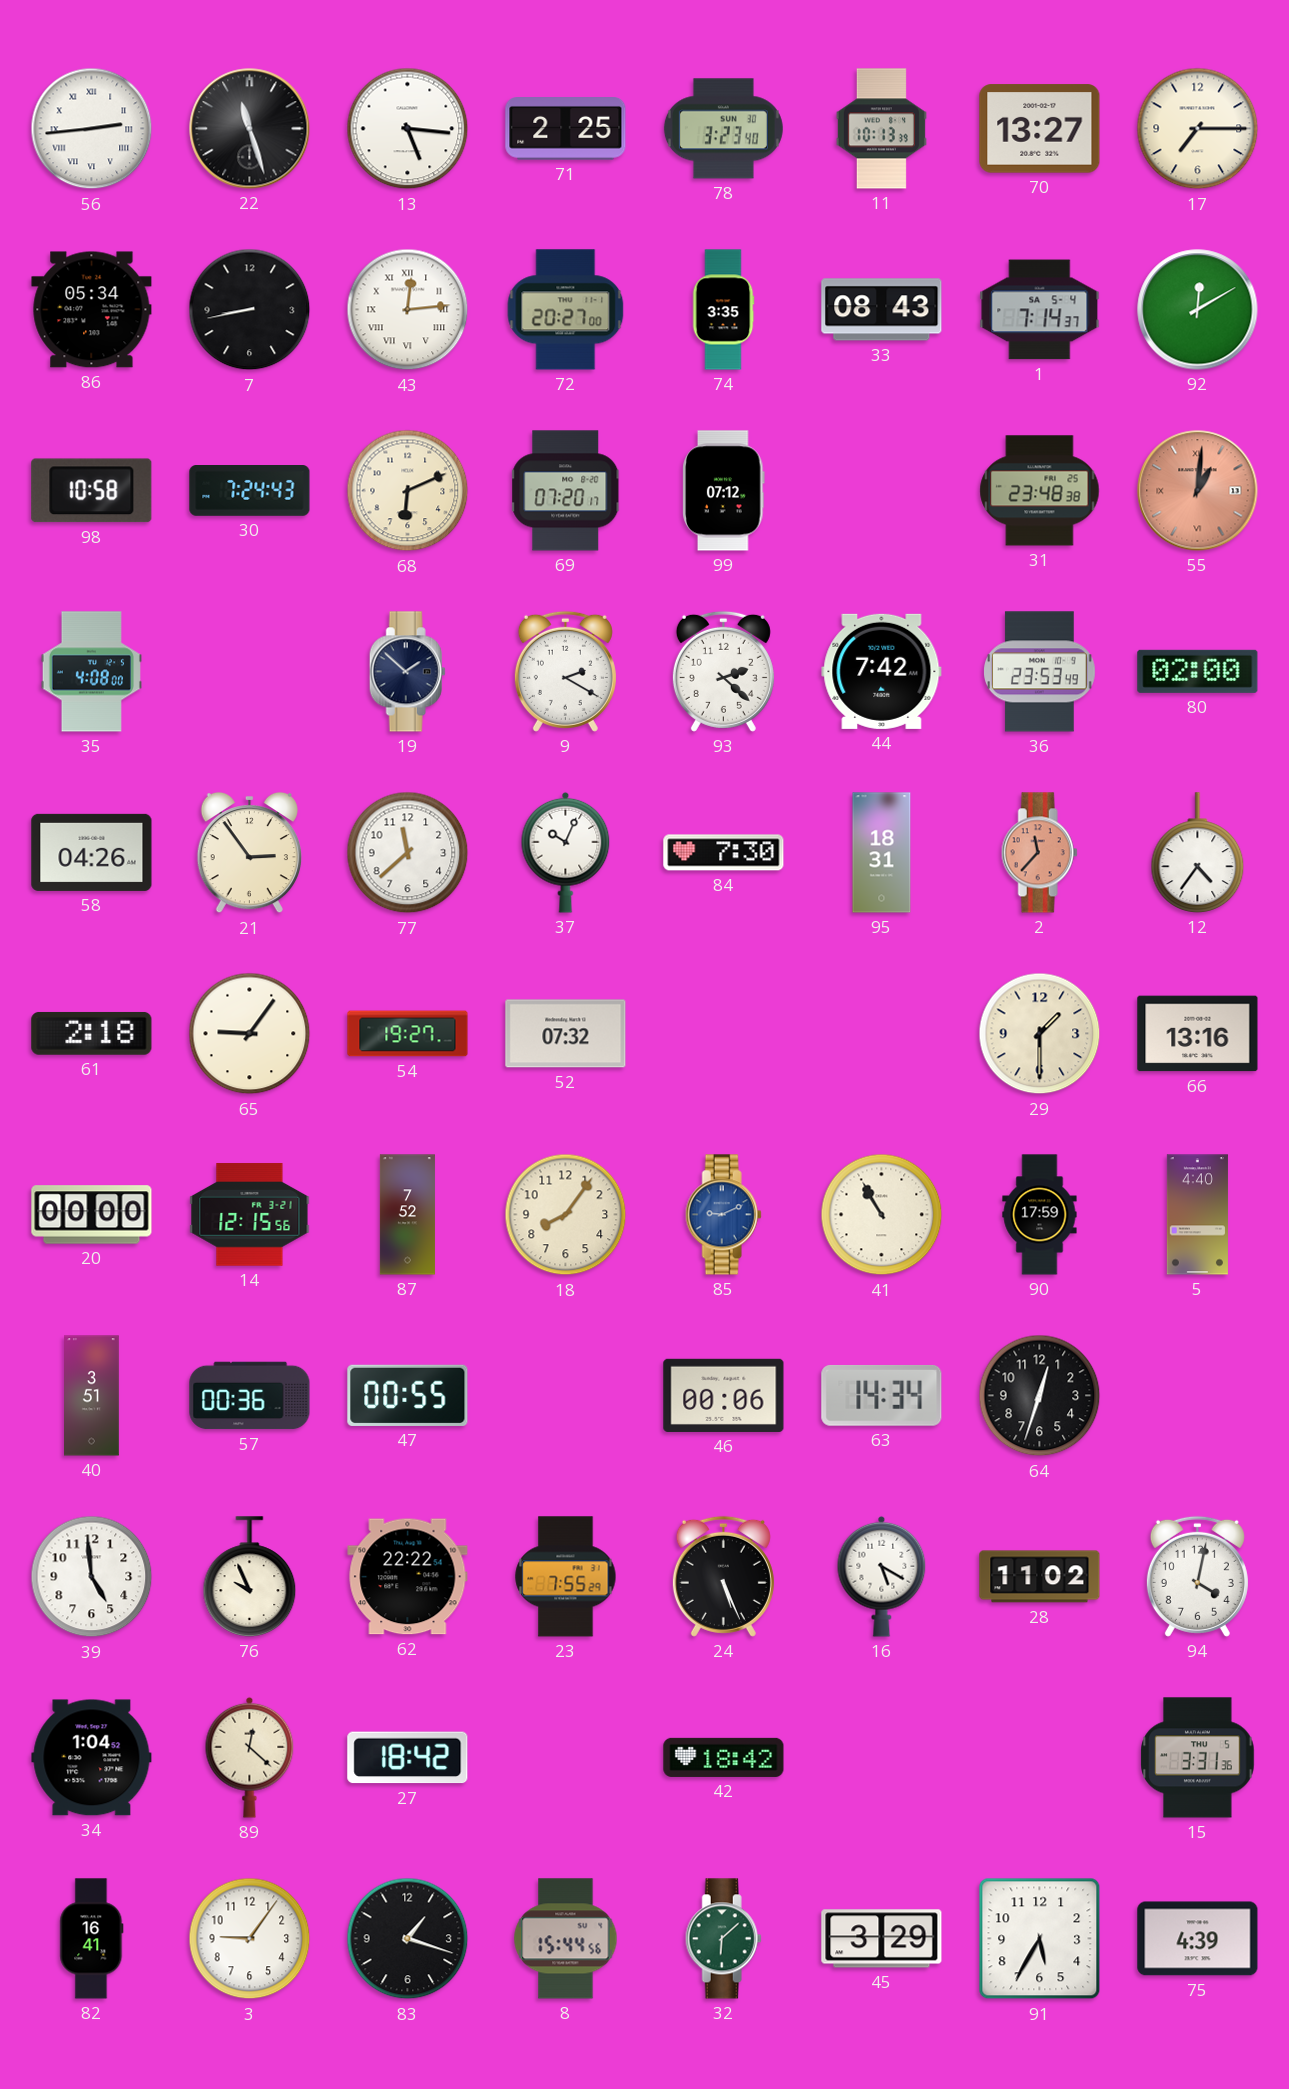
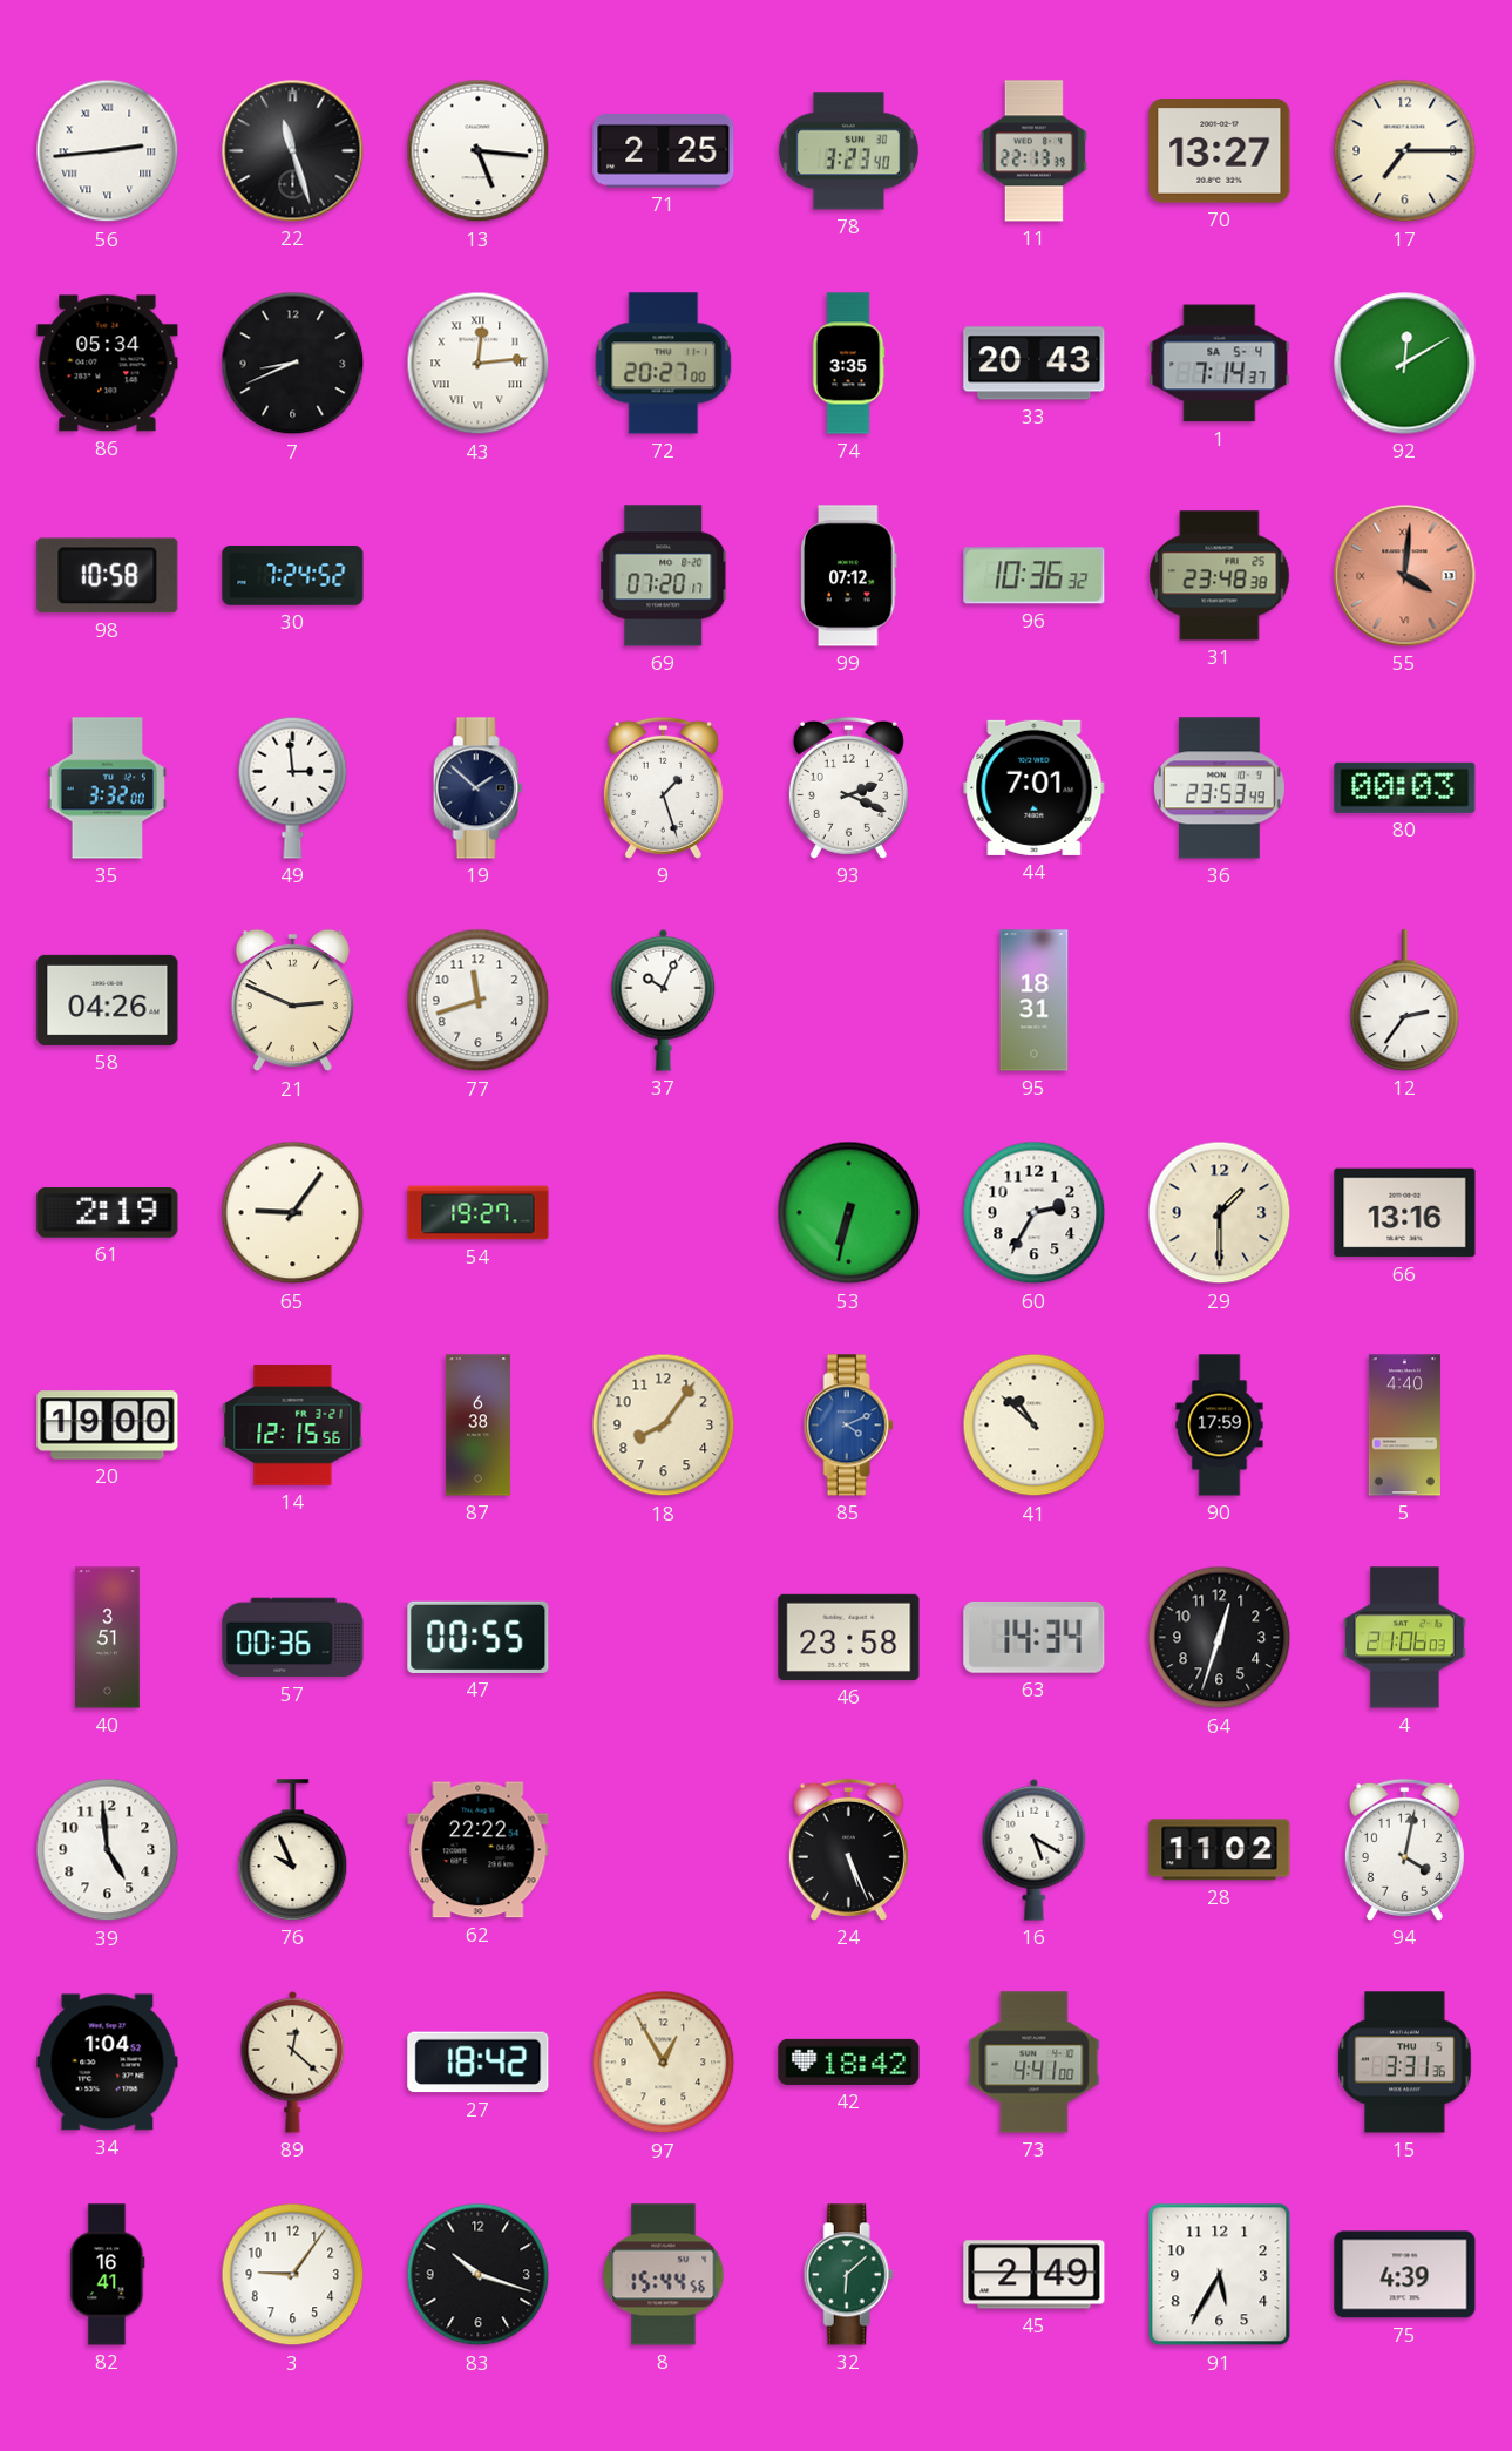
11: 10:13 -> 22:13 (1033, 151)
7: 8:43 -> 8:41 (293, 364)
33: 08:43 -> 20:43 (1035, 364)
30: 7:24:43 -> 7:24:52 (293, 576)
68: 6:11 -> none (408, 491)
96: none -> 10:36 (1035, 576)
55: 1:01 -> 4:01 (1405, 576)
35: 4:08 -> 3:32 (107, 788)
49: none -> 2:59 (293, 787)
9: 2:20 -> 1:27 (663, 787)
93: 2:22 -> 2:19 (848, 787)
44: 7:42 -> 7:01 (1035, 787)
80: 02:00 -> 00:03 (1405, 787)
21: 2:54 -> 2:49 (292, 1001)
77: 11:38 -> 11:42 (479, 1001)
84: 7:30 -> none (724, 853)
2: 11:37 -> none (1039, 853)
12: 4:36 -> 2:36 (1405, 1001)
61: 2:18 -> 2:19 (108, 1213)
52: 07:32 -> none (566, 1034)
53: none -> 6:32 (849, 1213)
60: none -> 2:35 (1035, 1213)
20: 00:00 -> 19:00 (108, 1426)
87: 7:52 -> 6:38 (477, 1426)
85: 9:11 -> 4:11 (848, 1426)
41: 10:55 -> 10:52 (1035, 1426)
46: 00:06 -> 23:58 (849, 1637)
4: none -> 21:06 (1405, 1638)
23: 7:55 -> none (566, 1577)
97: none -> 12:55 (664, 2063)
73: none -> 4:41 (1035, 2063)
83: 1:18 -> 10:18 (479, 2275)
45: 3:29 -> 2:49 (1035, 2275)
